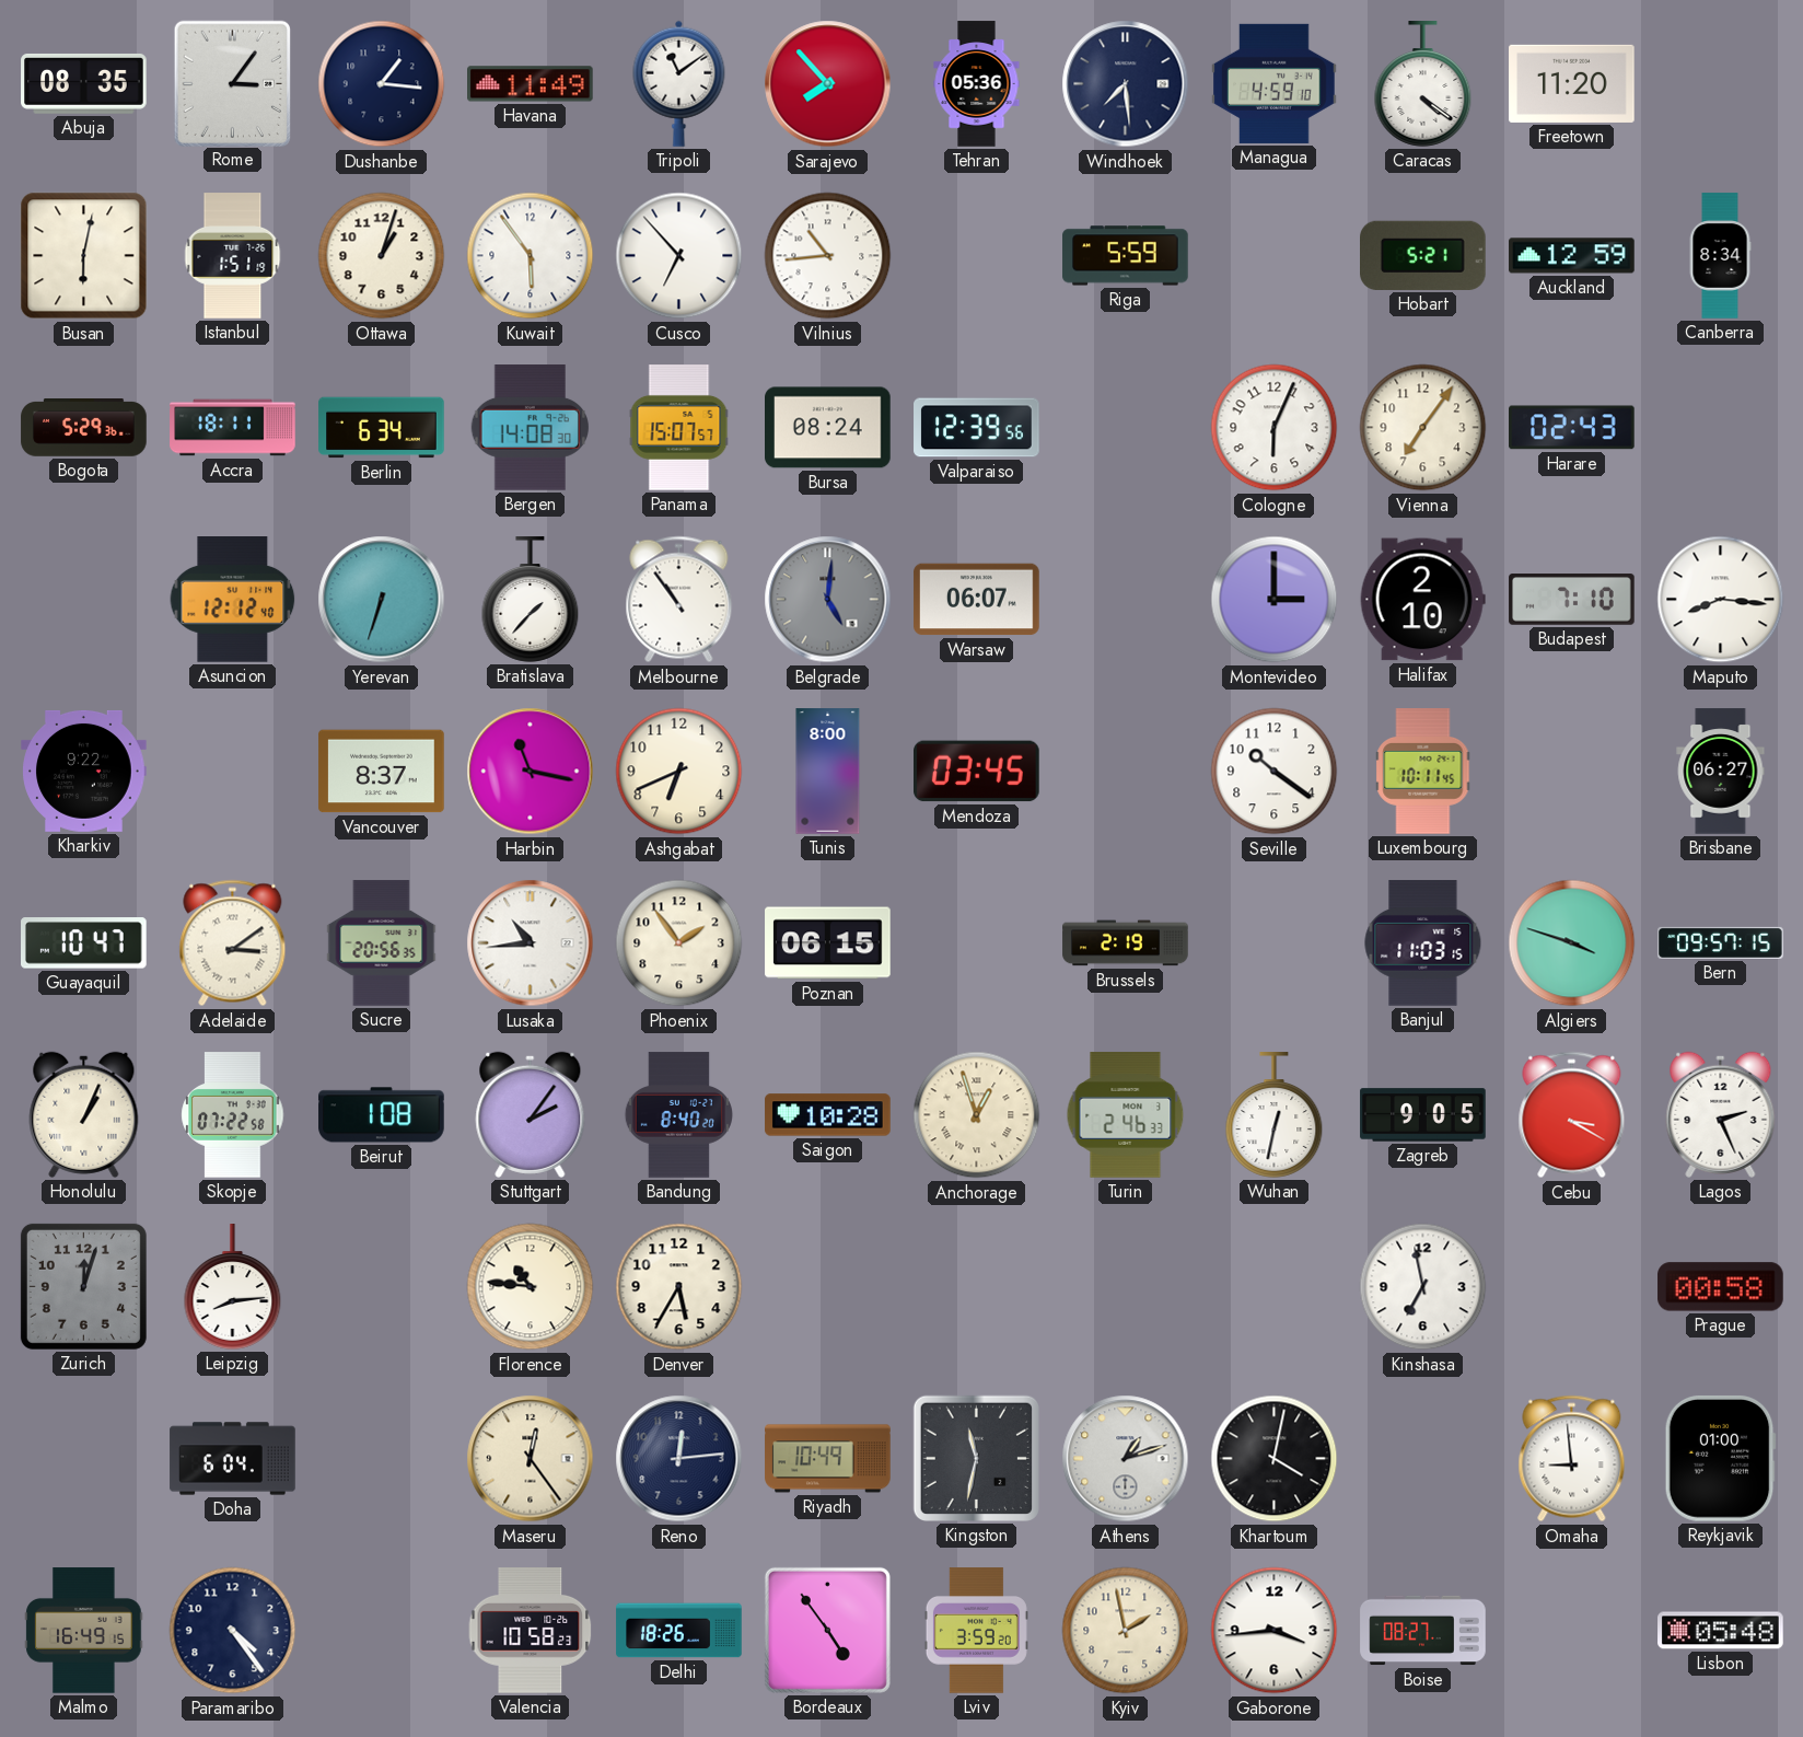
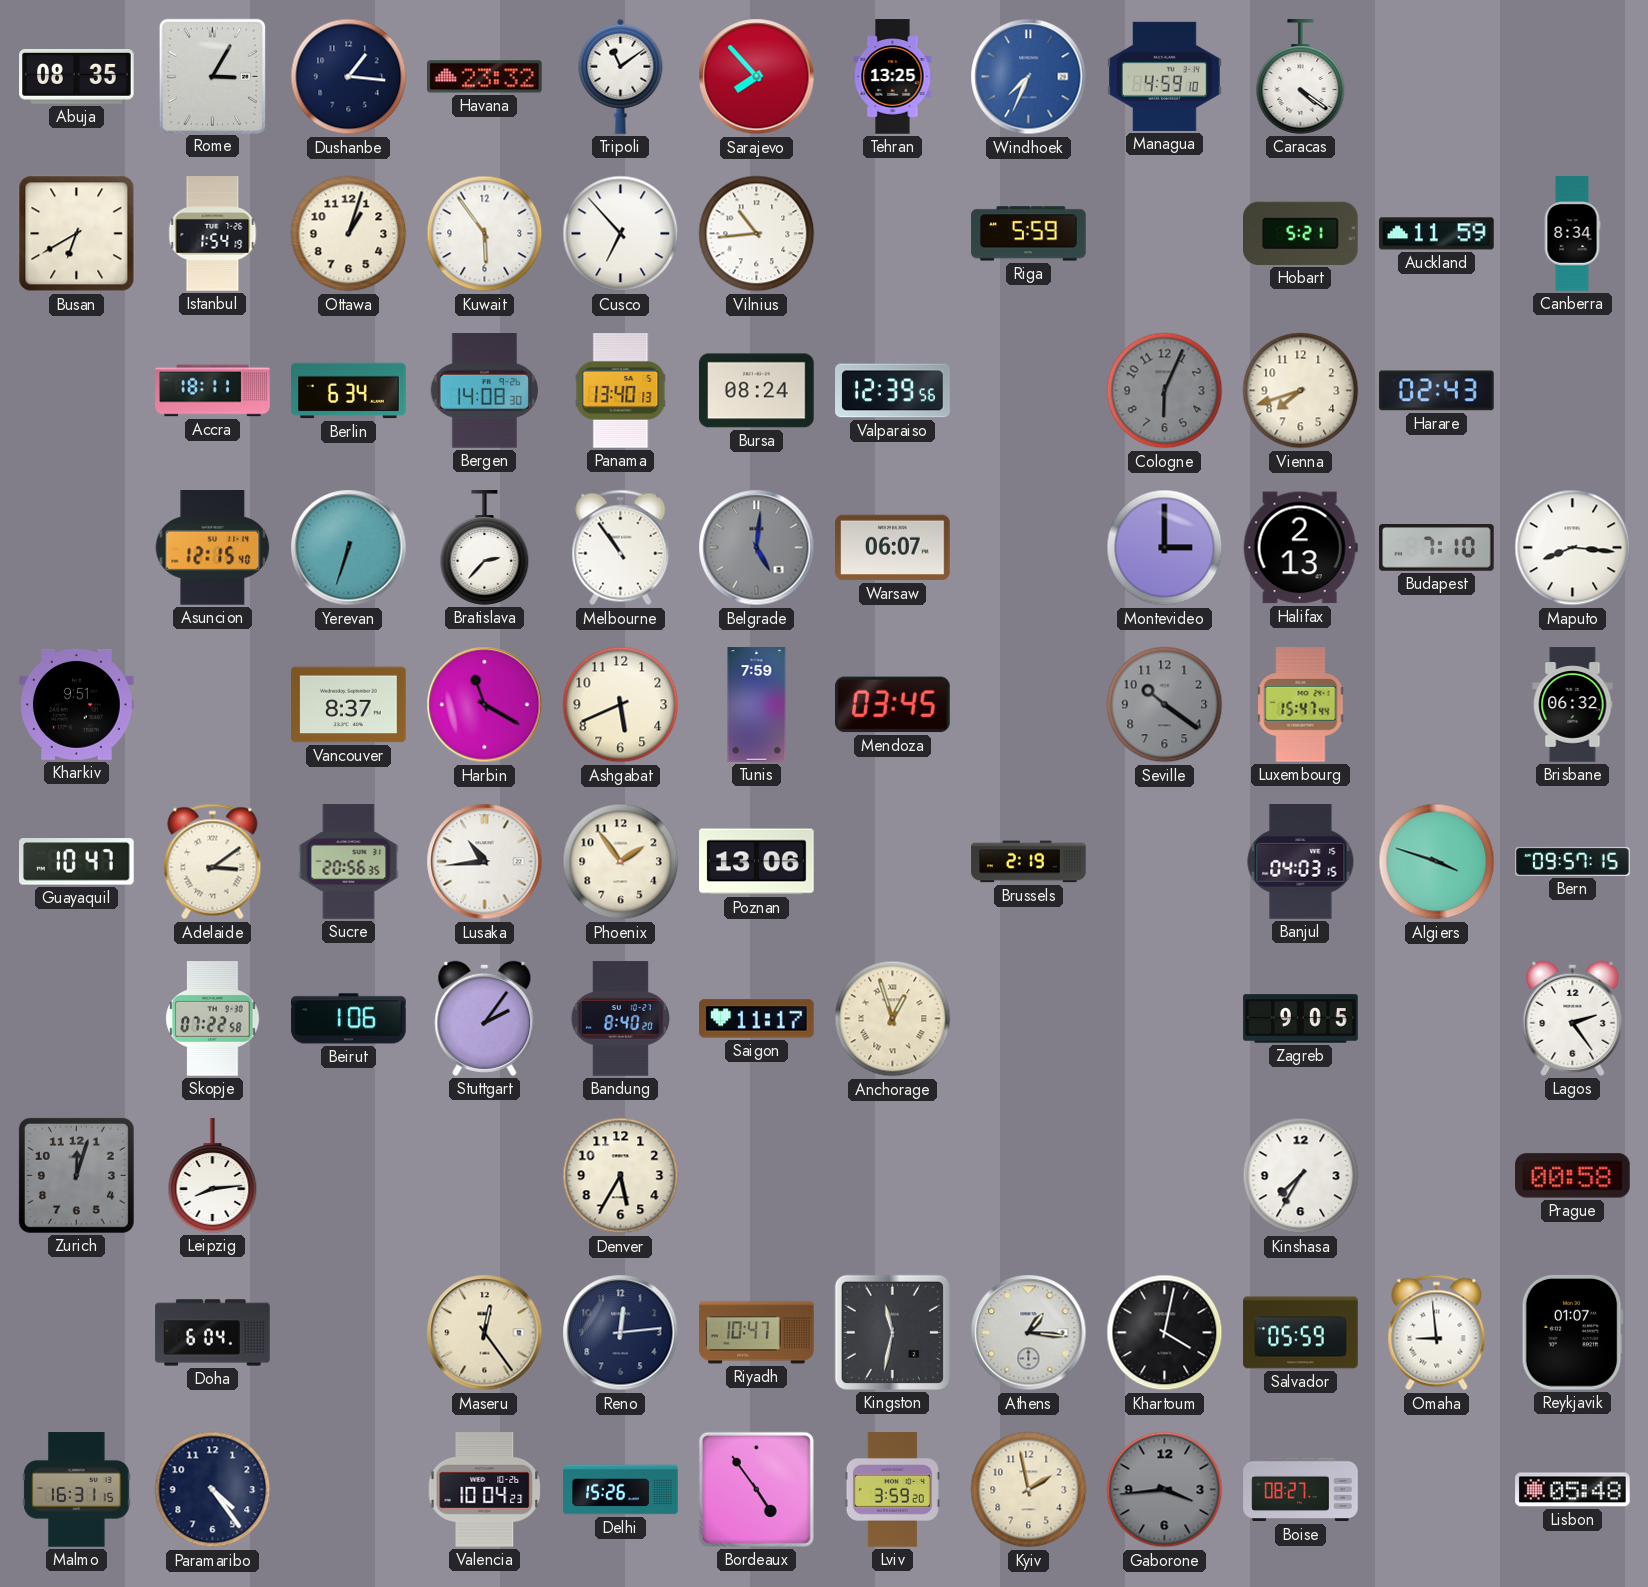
Rome: 3:06 -> 3:05 (212, 76)
Havana: 11:49 -> 23:32 (485, 77)
Tehran: 05:36 -> 13:25 (893, 77)
Windhoek: 7:29 -> 7:34 (1029, 77)
Windhoek dial: navy -> blue (1029, 77)
Freetown: 11:20 -> none (1572, 83)
Busan: 6:02 -> 6:40 (77, 234)
Istanbul: 1:51 -> 1:54 (213, 234)
Auckland: 12:59 -> 11:59 (1437, 234)
Bogota: 5:29 -> none (84, 428)
Panama: 15:07 -> 13:40 (621, 391)
Cologne dial: white -> grey (1165, 391)
Vienna: 7:06 -> 7:42 (1301, 391)
Asuncion: 12:12 -> 12:15 (213, 548)
Bratislava: 1:37 -> 2:37 (485, 548)
Halifax: 2:10 -> 2:13 (1300, 548)
Kharkiv: 9:22 -> 9:51 (77, 704)
Harbin: 11:17 -> 11:20 (485, 705)
Ashgabat: 6:41 -> 5:41 (621, 705)
Tunis: 8:00 -> 7:59 (757, 705)
Seville dial: white -> grey (1165, 705)
Luxembourg: 10:11 -> 15:47 (1301, 705)
Brisbane: 06:27 -> 06:32 (1573, 705)
Poznan: 06:15 -> 13:06 (757, 862)
Banjul: 11:03 -> 04:03 (1301, 862)
Honolulu: 1:04 -> none (84, 1114)
Beirut: 1:08 -> 1:06 (349, 1019)
Saigon: 10:28 -> 11:17 (757, 1019)
Turin: 2:46 -> none (1126, 1115)
Wuhan: 12:32 -> none (1275, 1115)
Cebu: 3:20 -> none (1572, 1115)
Lagos: 2:26 -> 2:24 (1573, 1018)
Florence: 10:46 -> none (531, 1287)
Kinshasa: 6:58 -> 7:35 (1301, 1176)
Riyadh: 10:49 -> 10:47 (757, 1333)
Athens: 1:12 -> 1:16 (1029, 1333)
Salvador: none -> 05:59 (1301, 1333)
Reykjavik: 01:00 -> 01:07 (1572, 1333)
Malmo: 16:49 -> 16:31 (77, 1490)
Valencia: 10:58 -> 10:04 (485, 1490)
Delhi: 18:26 -> 15:26 (621, 1490)
Gaborone dial: white -> grey (1165, 1490)
